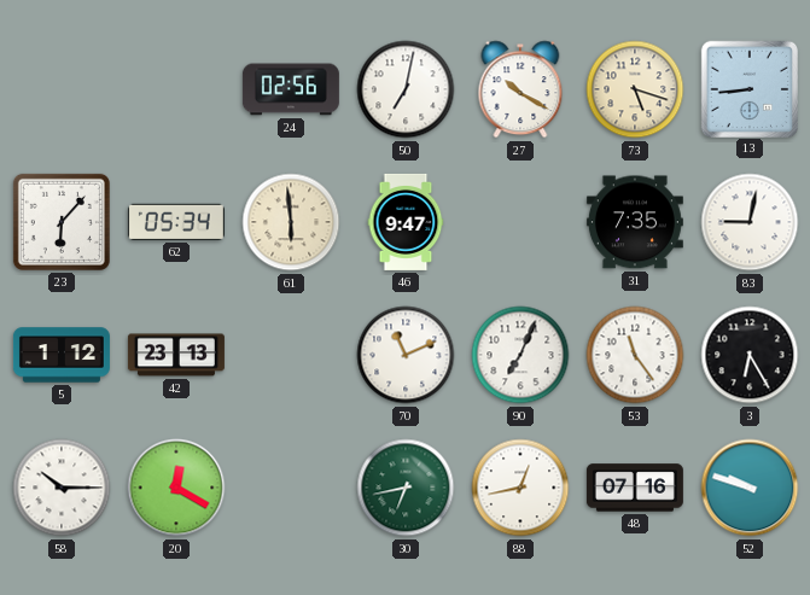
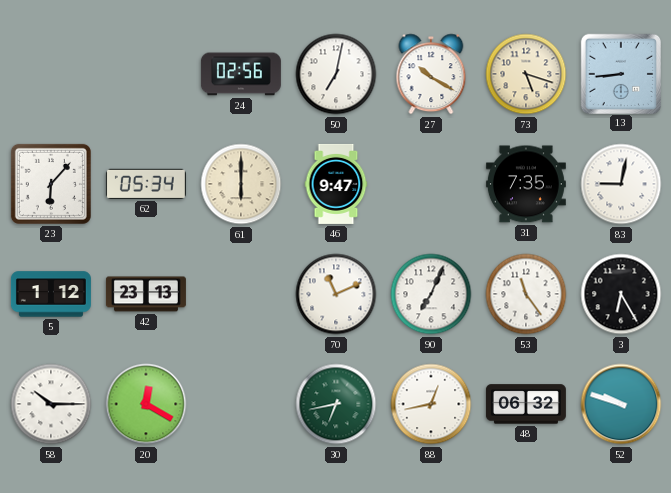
61: 5:59 -> 6:00 (241, 184)
48: 07:16 -> 06:32 (526, 404)
